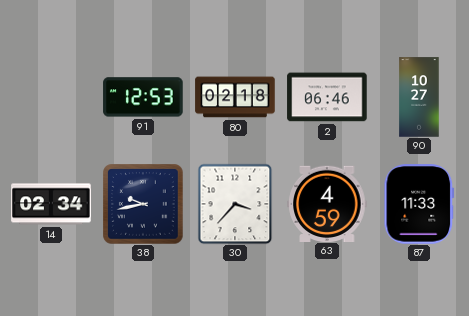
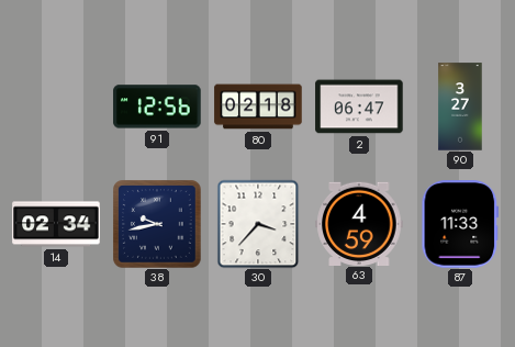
91: 12:53 -> 12:56 (157, 107)
2: 06:46 -> 06:47 (359, 107)
90: 10:27 -> 3:27 (460, 107)
